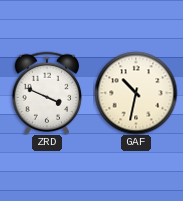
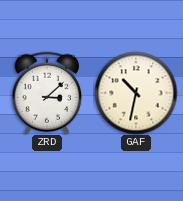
ZRD: 3:49 -> 3:08 (47, 93)
